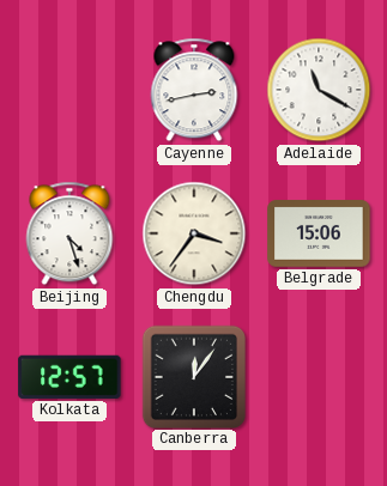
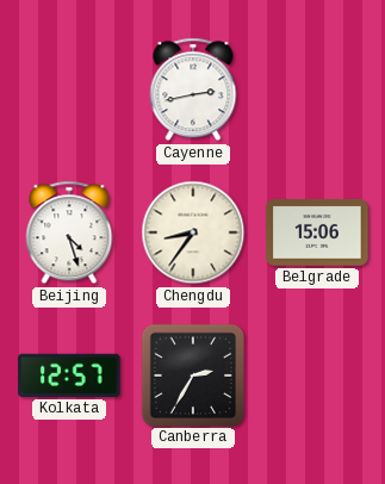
Adelaide: 11:20 -> none (319, 90)
Chengdu: 3:36 -> 8:36 (193, 232)
Canberra: 12:06 -> 2:35 (192, 374)
